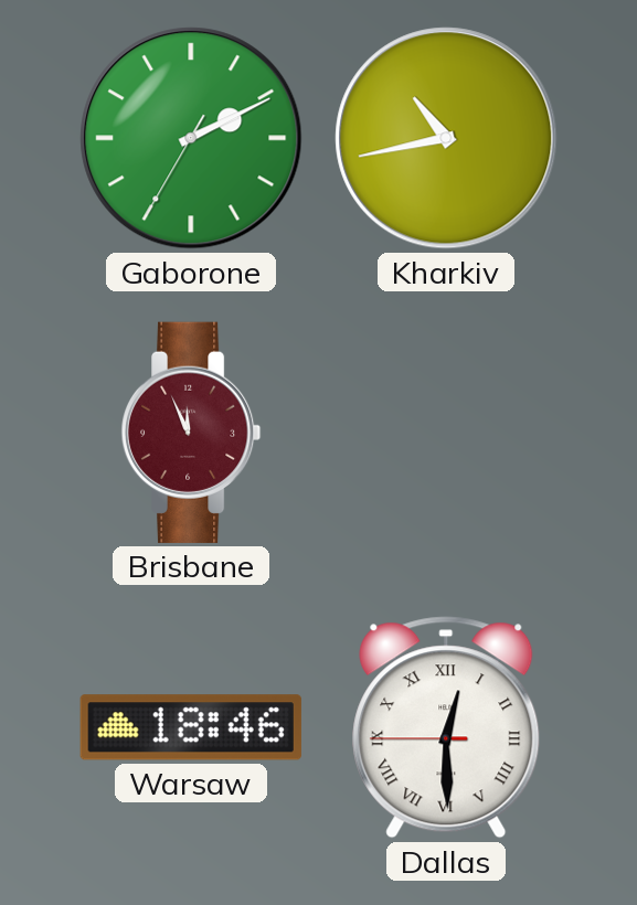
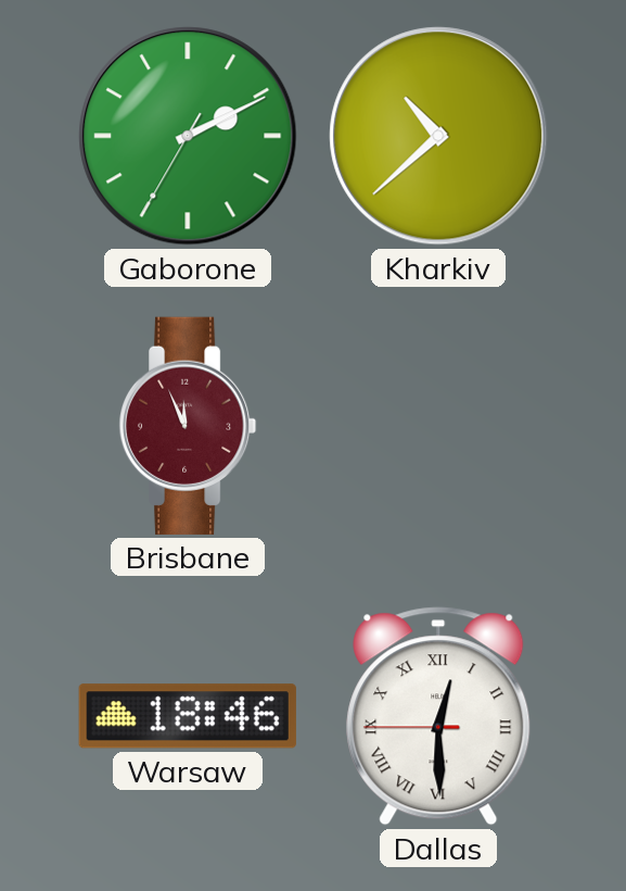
Kharkiv: 10:43 -> 10:38 (438, 136)
